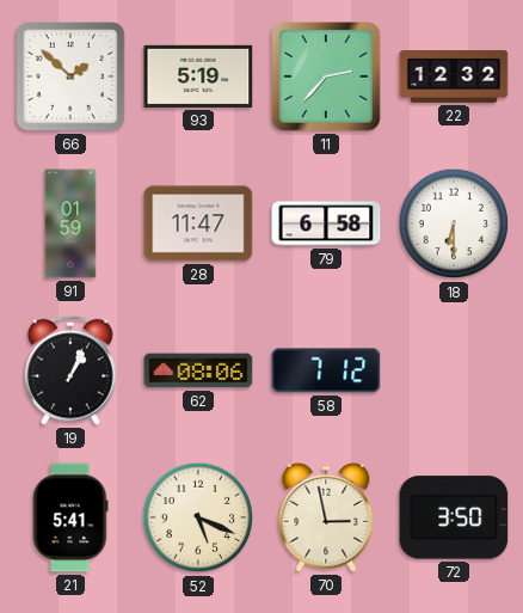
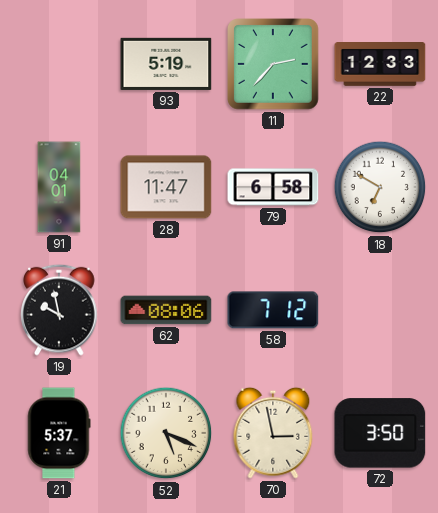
66: 1:52 -> none (72, 78)
22: 12:32 -> 12:33 (380, 65)
91: 01:59 -> 04:01 (59, 187)
18: 6:30 -> 6:50 (380, 187)
19: 1:04 -> 9:58 (59, 310)
21: 5:41 -> 5:37 (59, 433)
